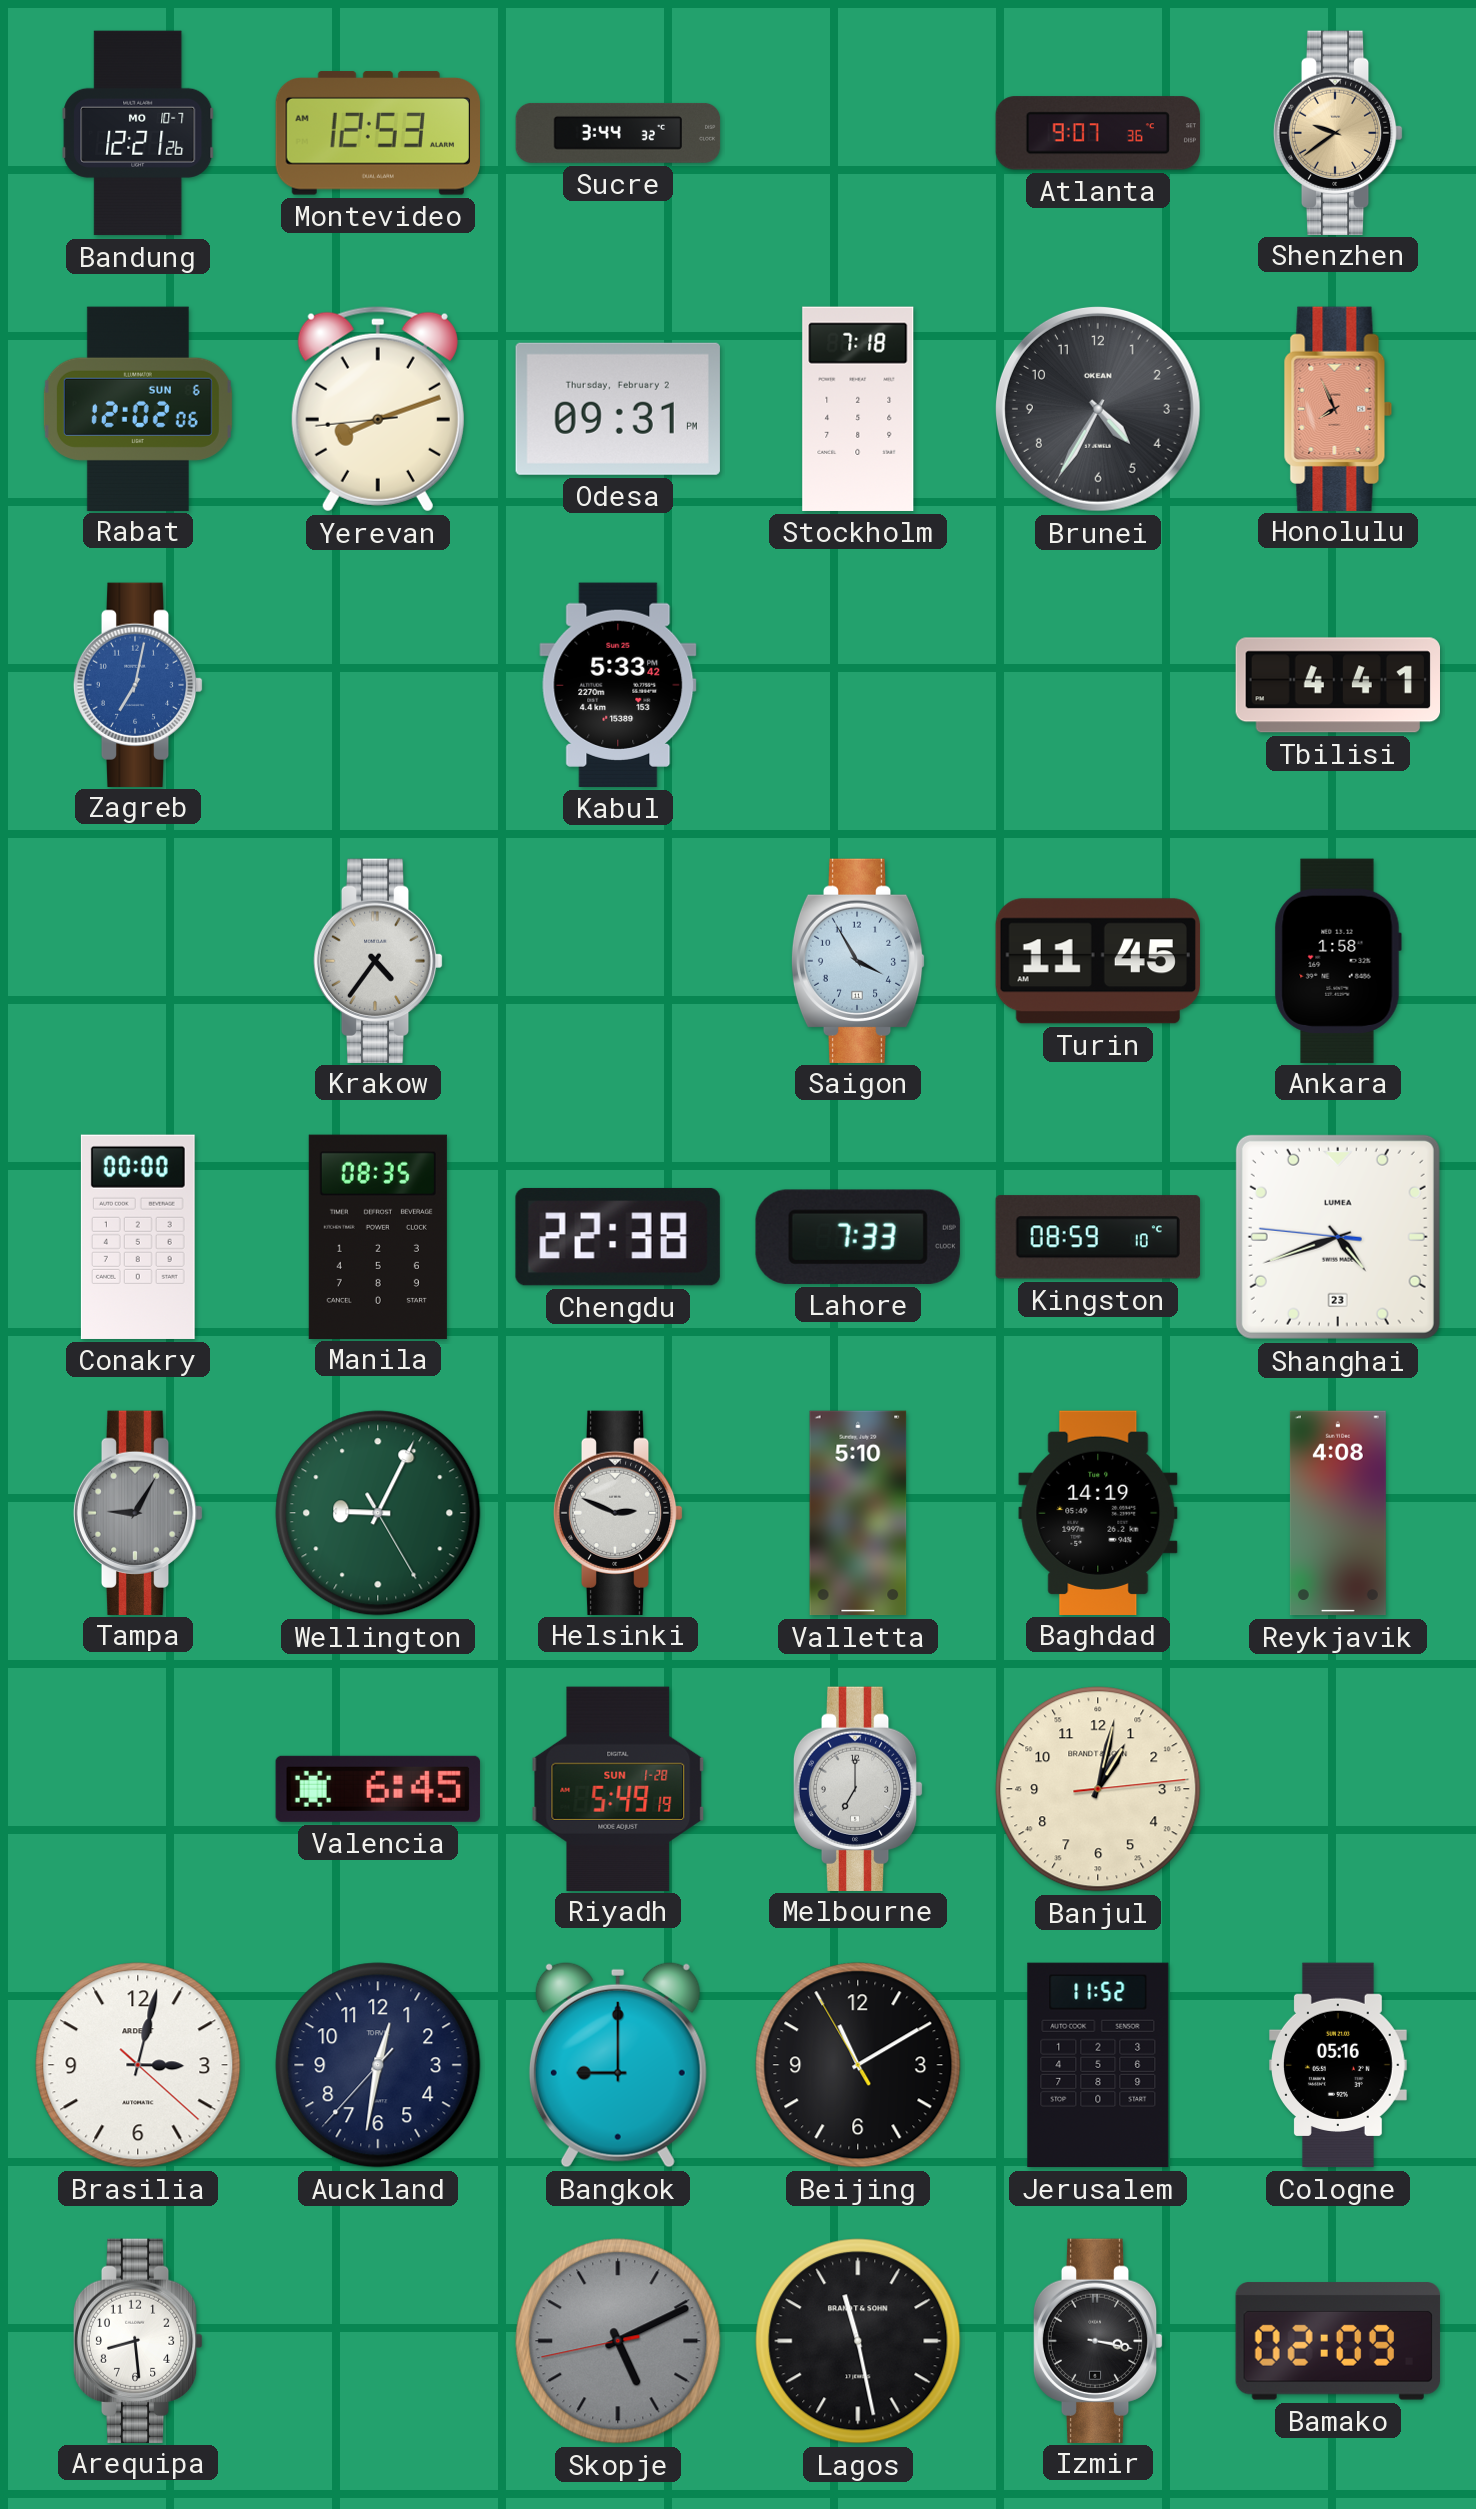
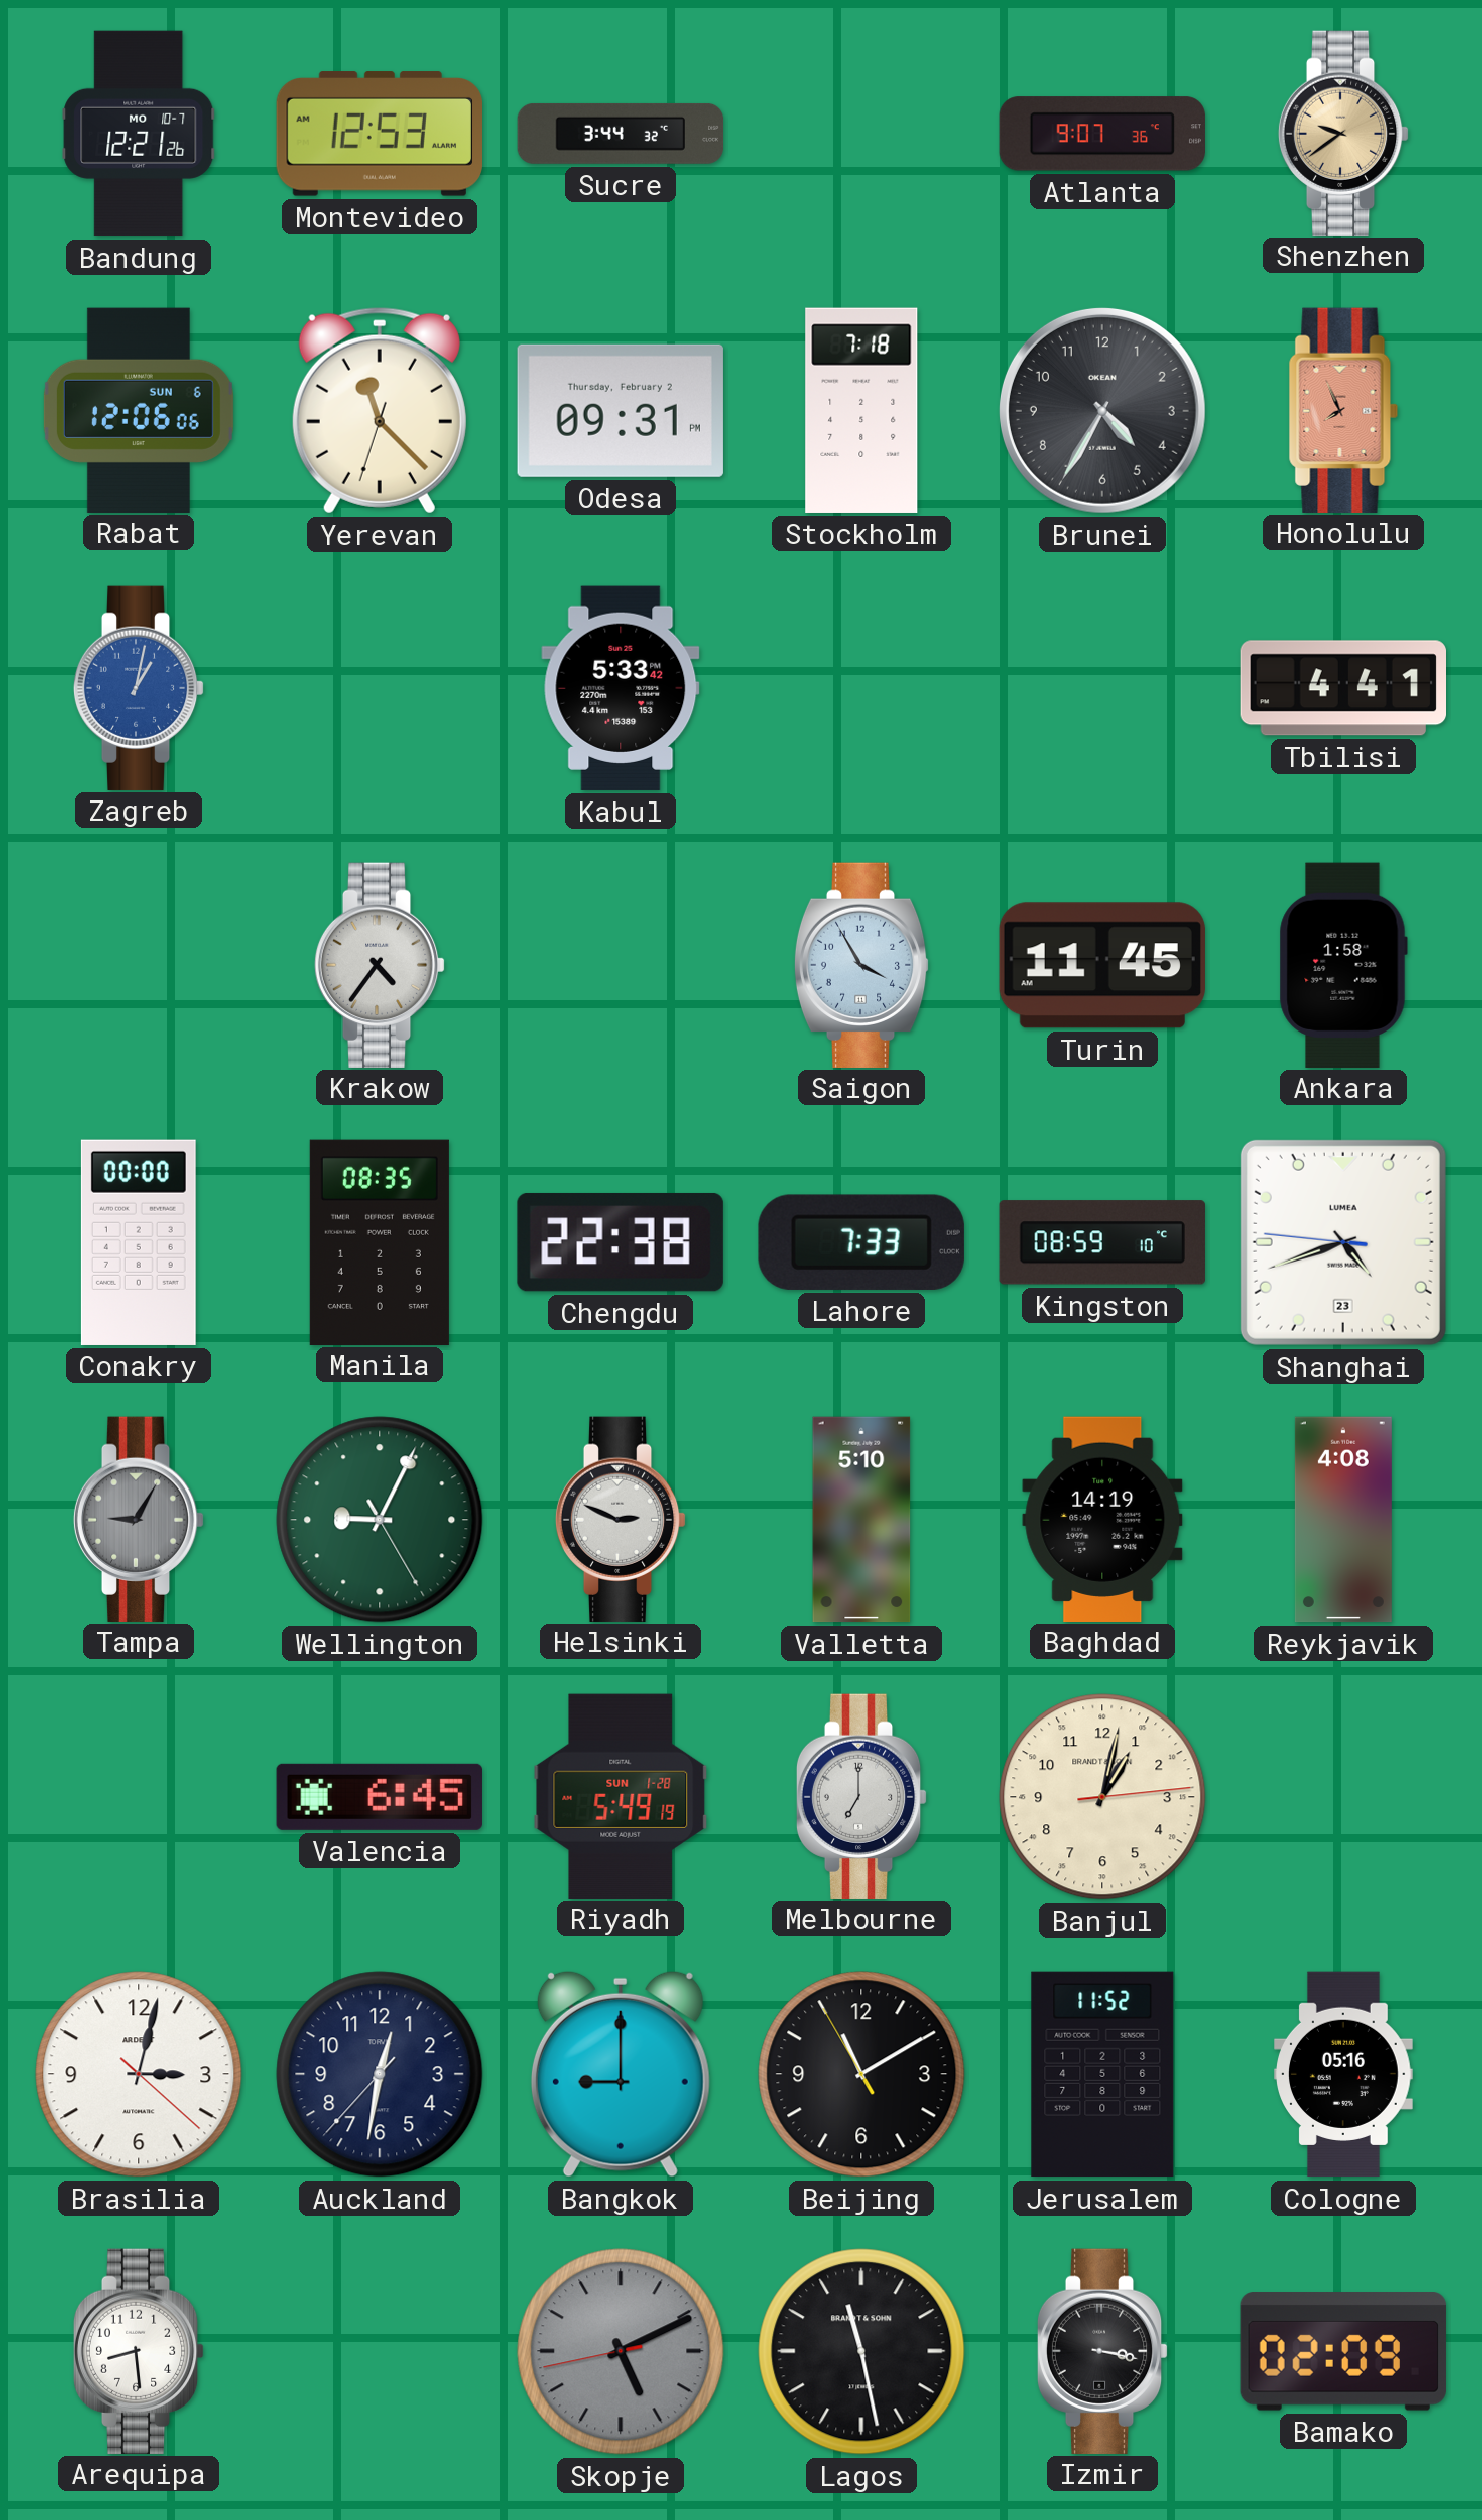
Rabat: 12:02 -> 12:06 (139, 410)
Yerevan: 8:11 -> 11:22 (380, 411)
Zagreb: 7:02 -> 1:02 (139, 687)
